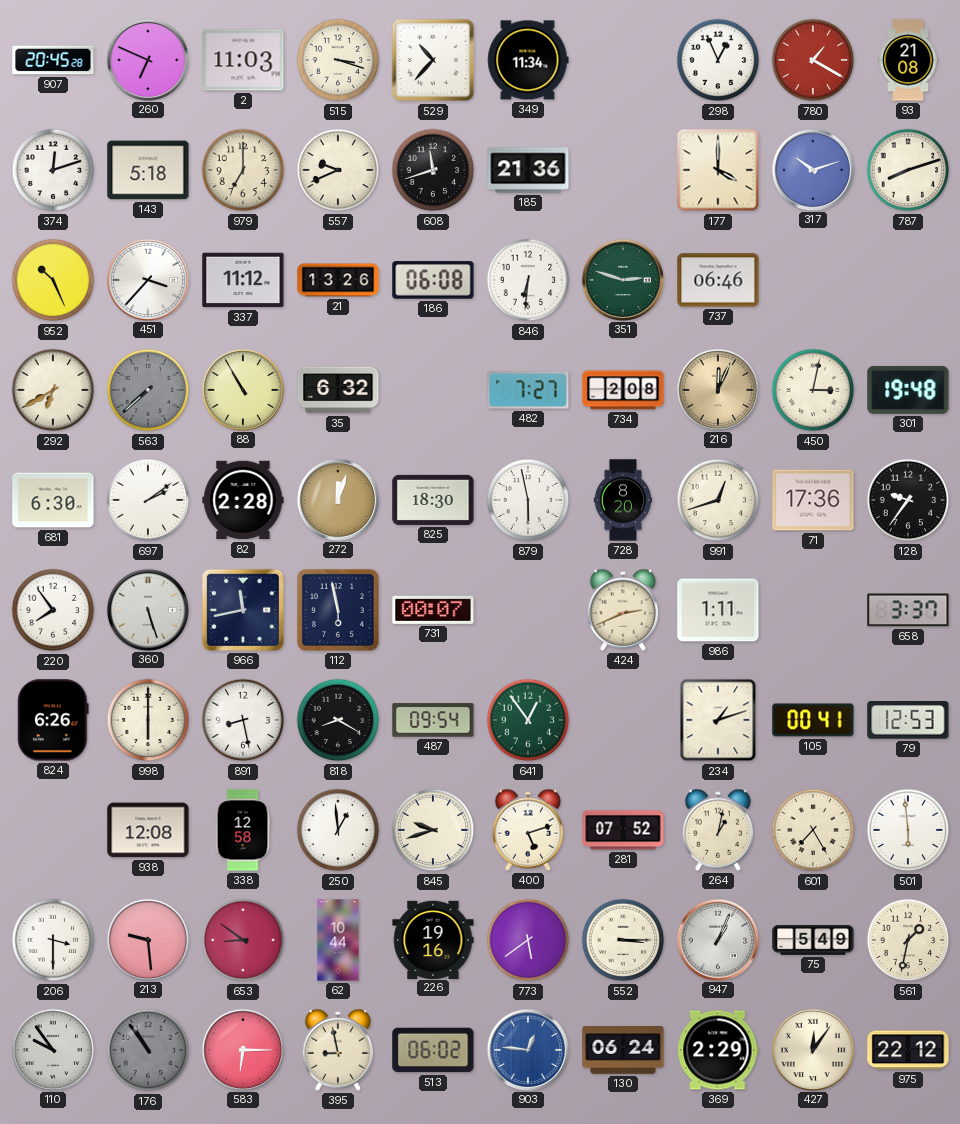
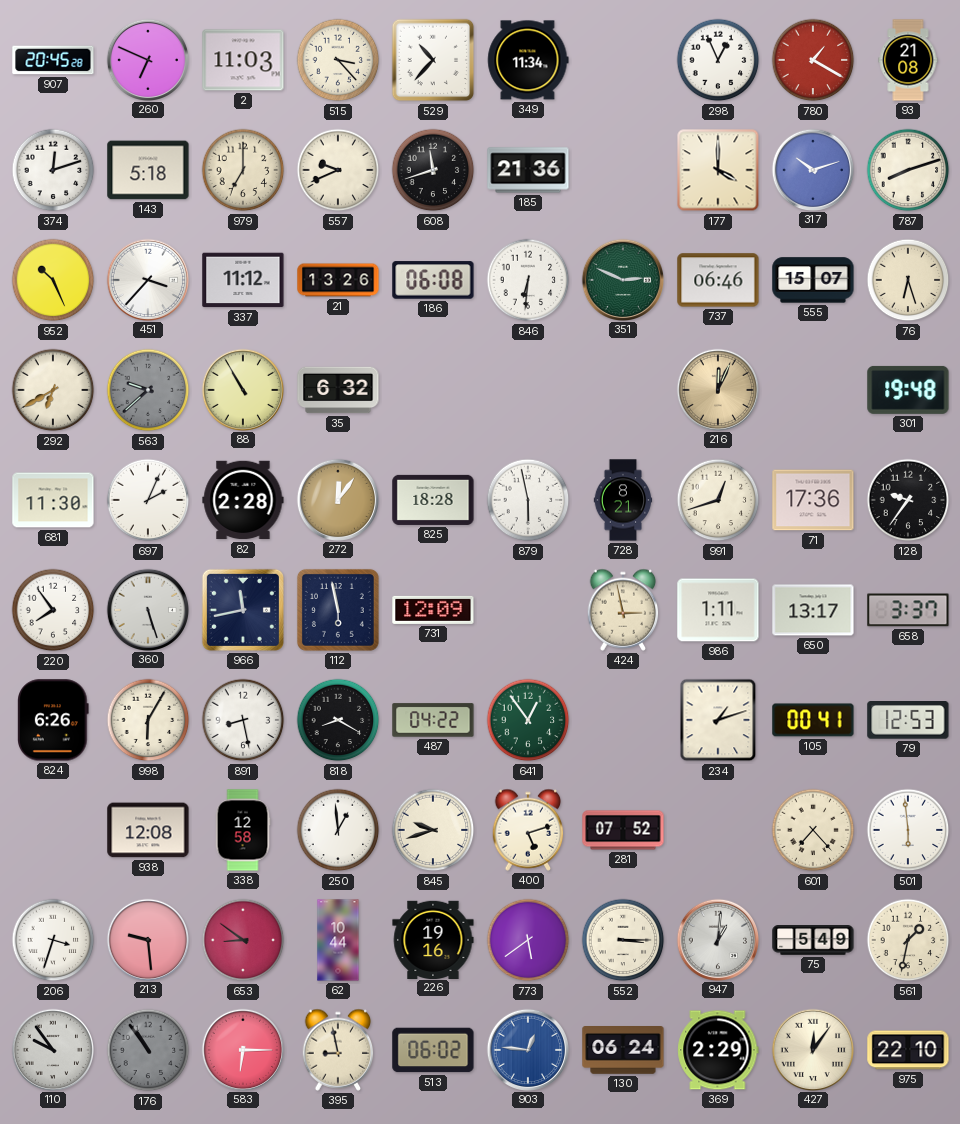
515: 3:18 -> 3:23 (338, 60)
351: 2:48 -> 2:49 (622, 279)
555: none -> 15:07 (813, 280)
76: none -> 6:27 (908, 280)
563: 7:38 -> 9:38 (148, 390)
482: 7:27 -> none (528, 390)
734: 2:08 -> none (623, 390)
450: 3:02 -> none (813, 390)
681: 6:30 -> 11:30 (53, 500)
697: 2:09 -> 2:04 (148, 500)
272: 12:03 -> 12:06 (337, 499)
825: 18:30 -> 18:28 (433, 500)
728: 8:20 -> 8:21 (623, 500)
731: 00:07 -> 12:09 (433, 610)
424: 2:41 -> 2:58 (623, 610)
650: none -> 13:17 (813, 610)
998: 6:00 -> 6:05 (148, 720)
487: 09:54 -> 04:22 (433, 720)
264: 1:02 -> none (718, 830)
601: 7:25 -> 7:23 (813, 830)
206: 3:30 -> 3:33 (53, 940)
947: 1:04 -> 1:01 (717, 939)
975: 22:12 -> 22:10 (908, 1050)
